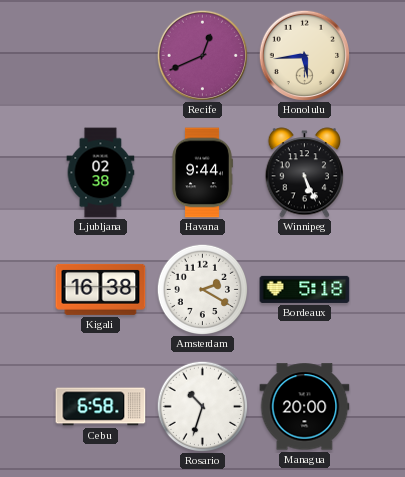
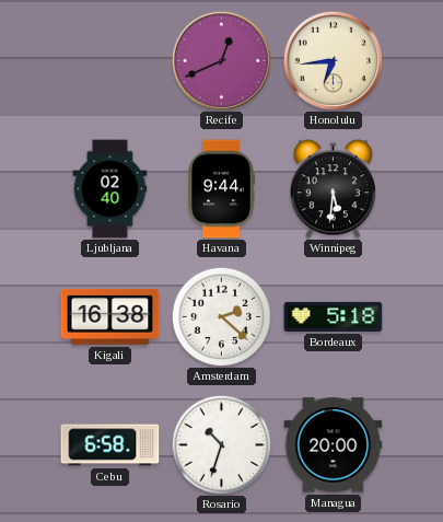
Honolulu: 5:44 -> 6:44 (333, 60)
Ljubljana: 02:38 -> 02:40 (110, 189)
Winnipeg: 5:26 -> 5:31 (333, 189)
Amsterdam: 2:20 -> 2:22 (221, 316)
